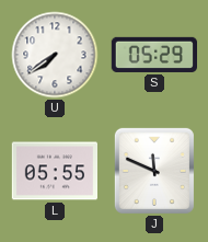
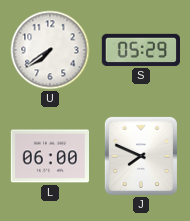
L: 05:55 -> 06:00 (49, 156)
J: 11:49 -> 7:49 (141, 156)
